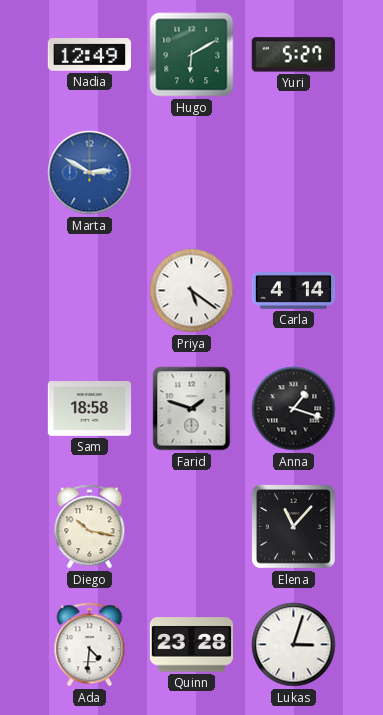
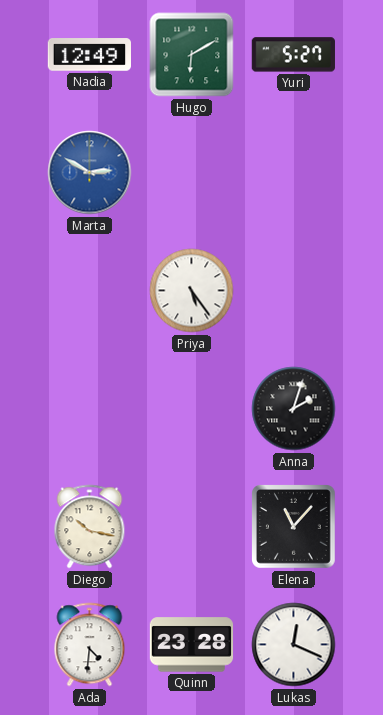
Priya: 5:21 -> 5:24 (192, 291)
Carla: 4:14 -> none (294, 291)
Sam: 18:58 -> none (90, 409)
Farid: 1:48 -> none (192, 409)
Anna: 1:18 -> 2:03 (294, 409)
Lukas: 3:03 -> 12:19 (294, 645)
